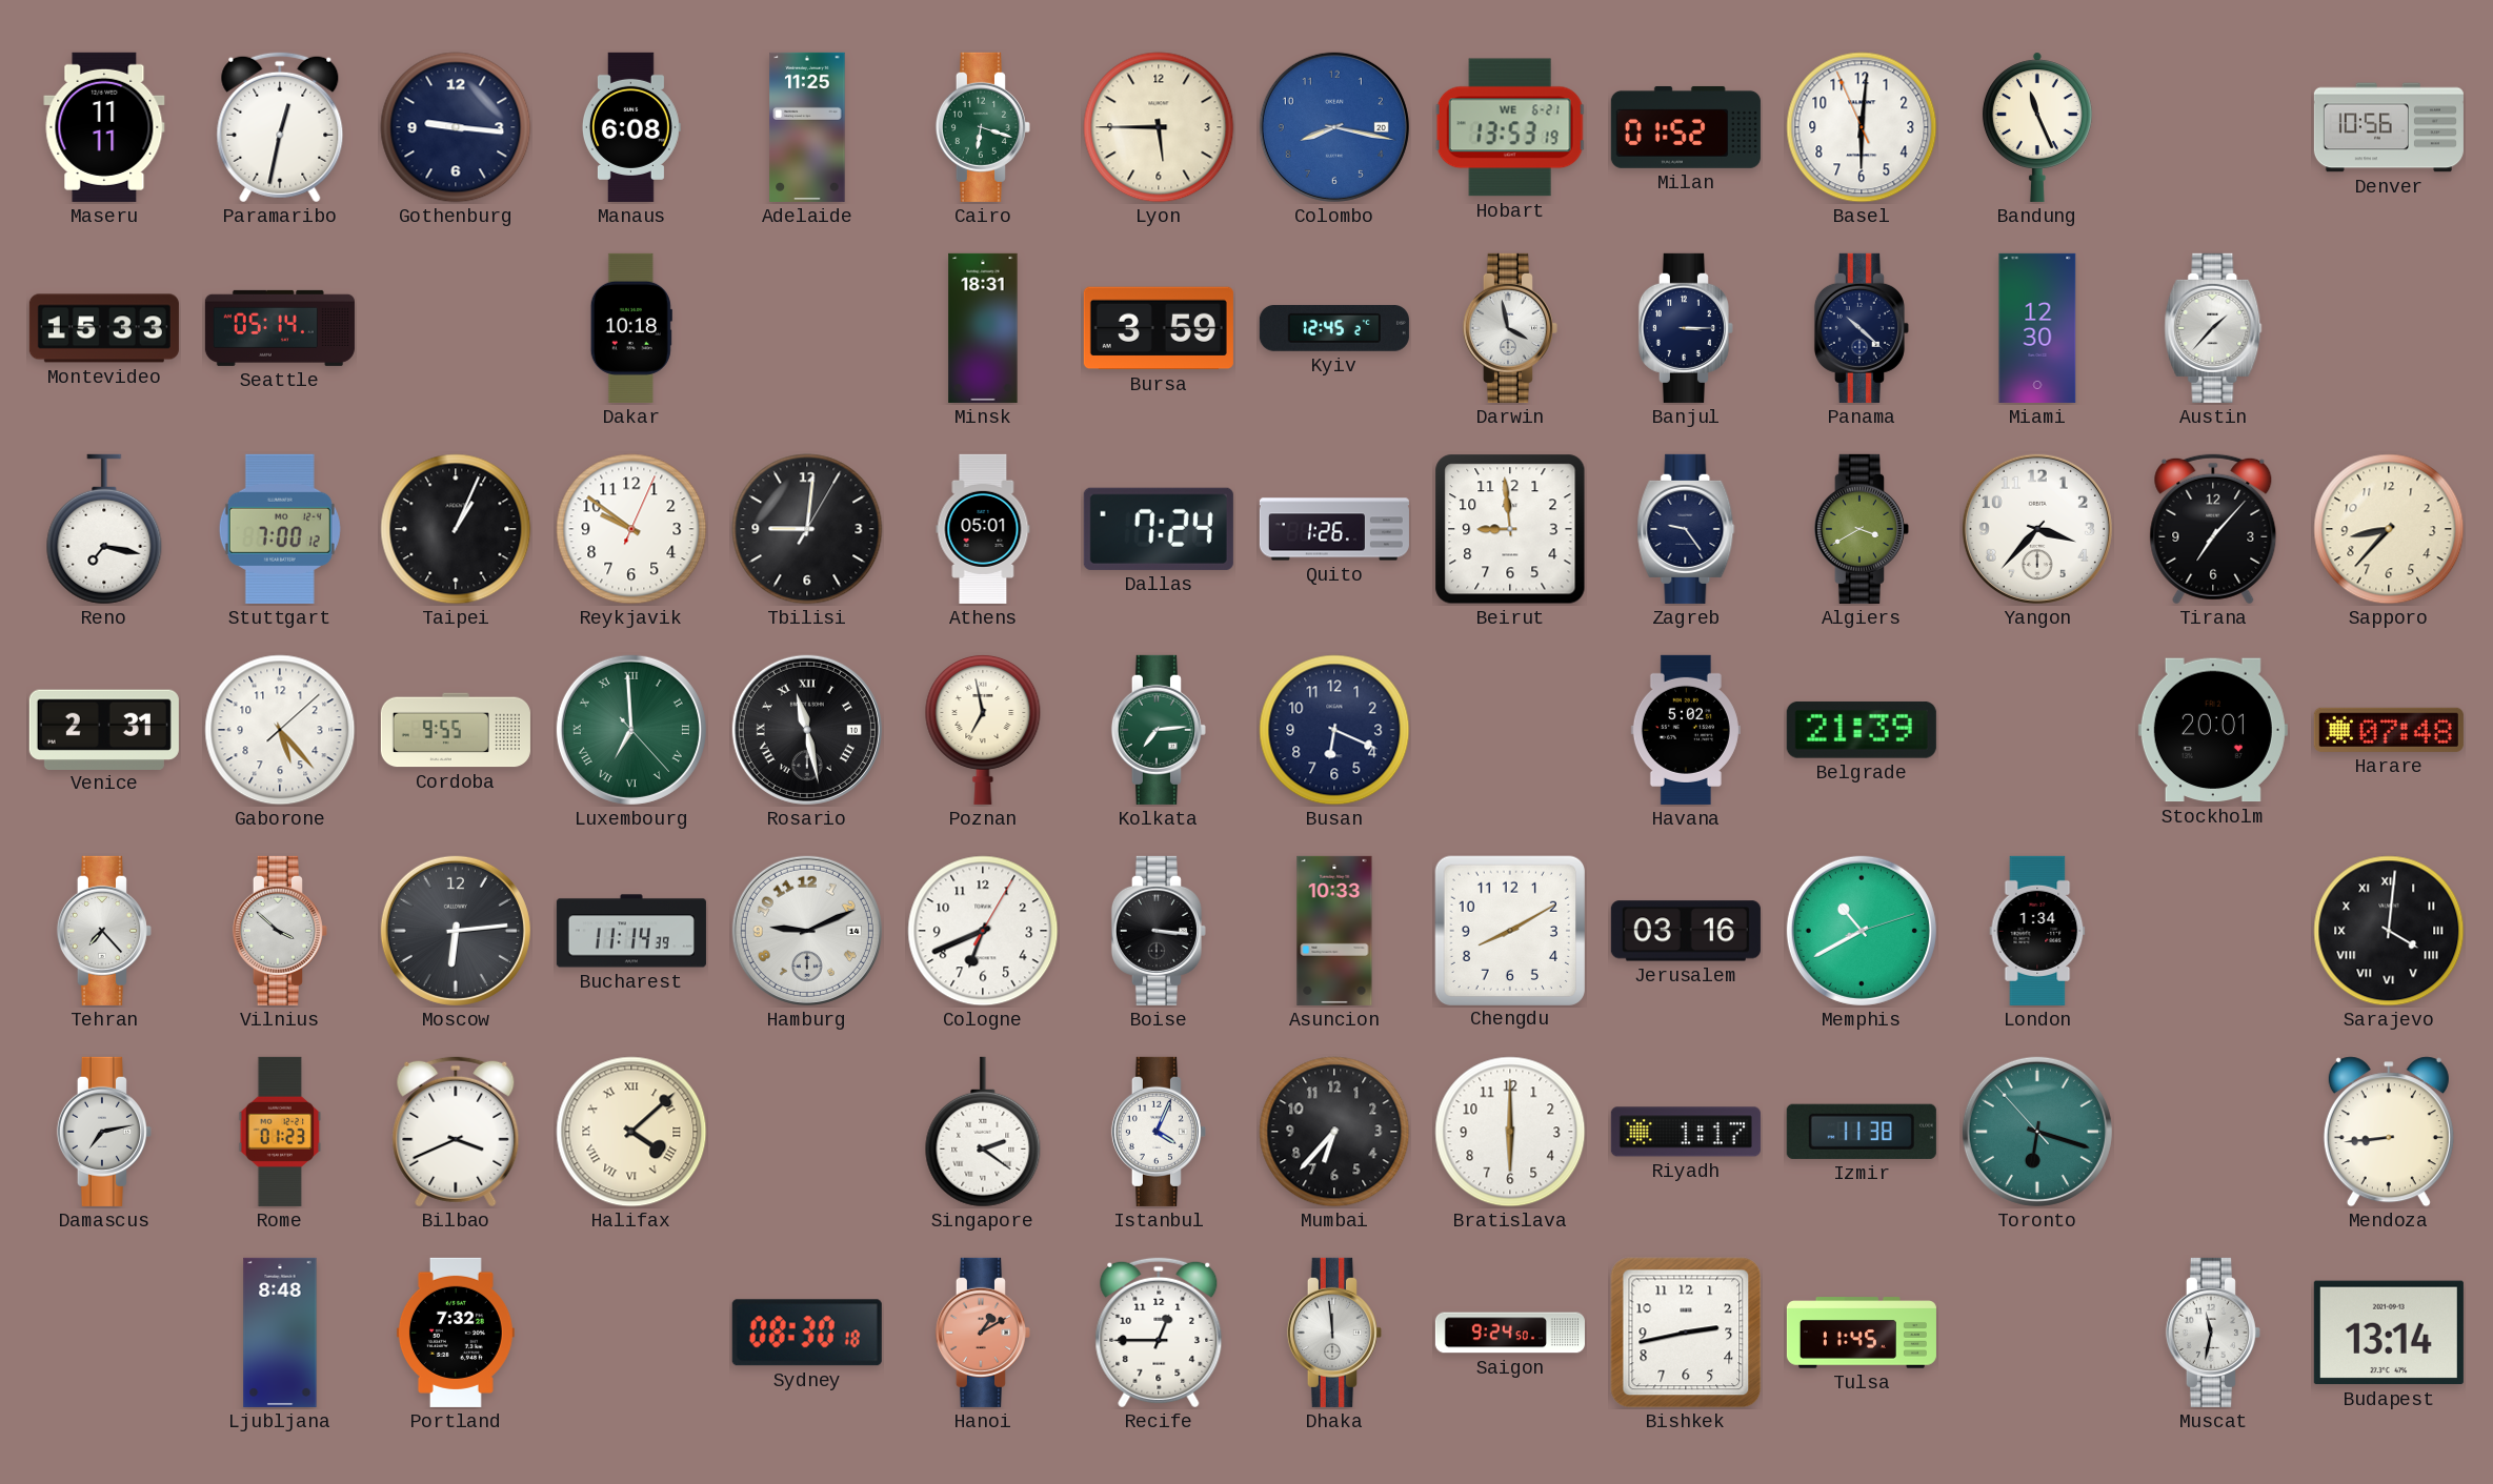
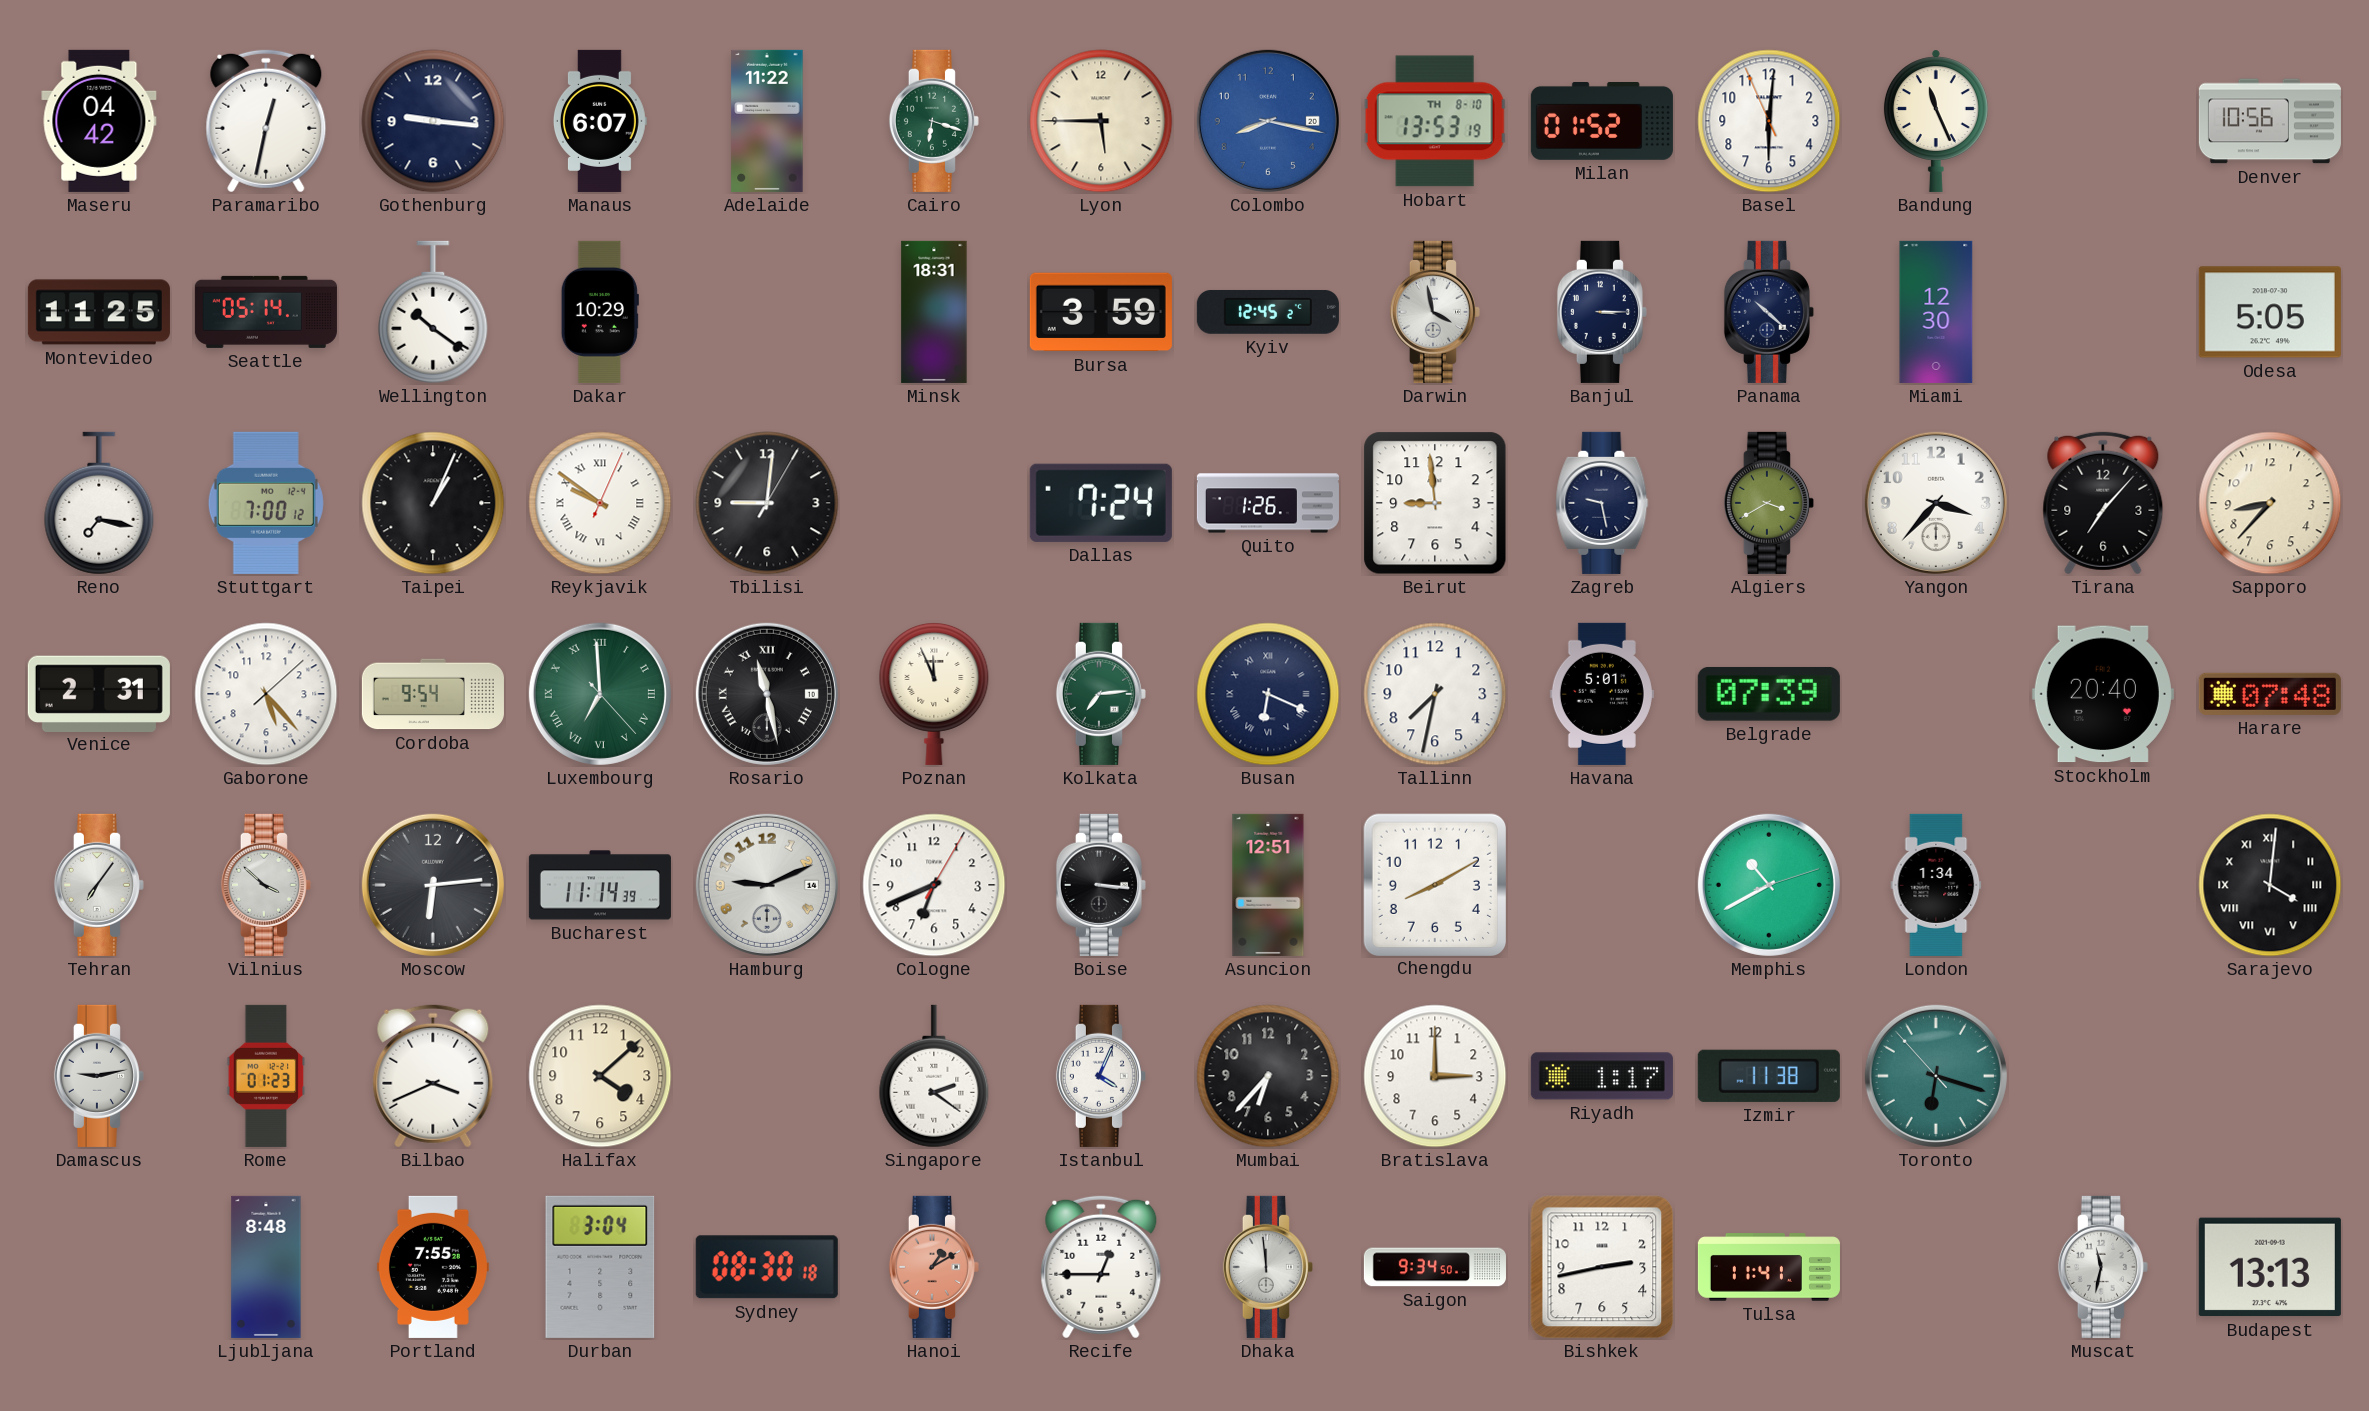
Maseru: 11:11 -> 04:42 (99, 121)
Manaus: 6:08 -> 6:07 (600, 121)
Adelaide: 11:25 -> 11:22 (767, 121)
Hobart date: WE 6-21 -> TH 8-10 (1435, 121)
Montevideo: 15:33 -> 11:25 (99, 312)
Wellington: none -> 10:21 (433, 312)
Dakar: 10:18 -> 10:29 (600, 312)
Austin: 1:37 -> none (2213, 328)
Odesa: none -> 5:05 (2270, 312)
Reykjavik numerals: Arabic -> Roman (600, 503)
Athens: 05:01 -> none (983, 529)
Zagreb: 9:24 -> 9:28 (1602, 503)
Cordoba: 9:55 -> 9:54 (433, 694)
Poznan: 6:58 -> 11:56 (934, 693)
Busan numerals: Arabic -> Roman (1268, 694)
Tallinn: none -> 7:32 (1435, 694)
Havana: 5:02 -> 5:01 (1602, 694)
Belgrade: 21:39 -> 07:39 (1769, 694)
Stockholm: 20:01 -> 20:40 (2103, 694)
Tehran: 7:23 -> 7:06 (99, 885)
Asuncion: 10:33 -> 12:51 (1268, 885)
Jerusalem: 03:16 -> none (1686, 931)
Damascus: 7:13 -> 9:13 (99, 1076)
Halifax numerals: Roman -> Arabic (600, 1076)
Bratislava: 6:00 -> 3:00 (1435, 1076)
Mendoza: 8:44 -> none (2389, 1132)
Portland: 7:32 -> 7:55 (433, 1267)
Durban: none -> 3:04 (600, 1267)
Saigon: 9:24 -> 9:34 (1435, 1267)
Tulsa: 11:45 -> 11:41 (1769, 1267)
Budapest: 13:14 -> 13:13 (2270, 1267)
